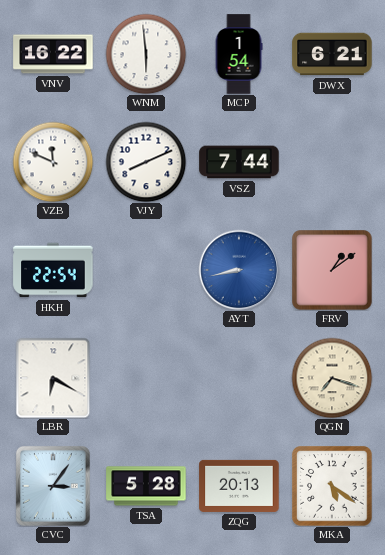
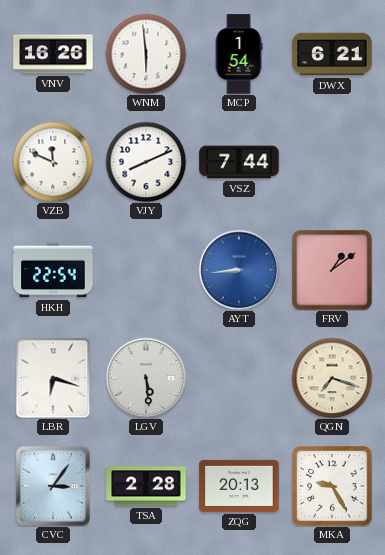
VNV: 16:22 -> 16:26 (53, 54)
AYT: 8:43 -> 8:44 (239, 270)
LBR: 6:20 -> 6:18 (53, 378)
LGV: none -> 5:29 (146, 378)
TSA: 5:28 -> 2:28 (146, 486)
MKA: 5:21 -> 9:25 (332, 486)
